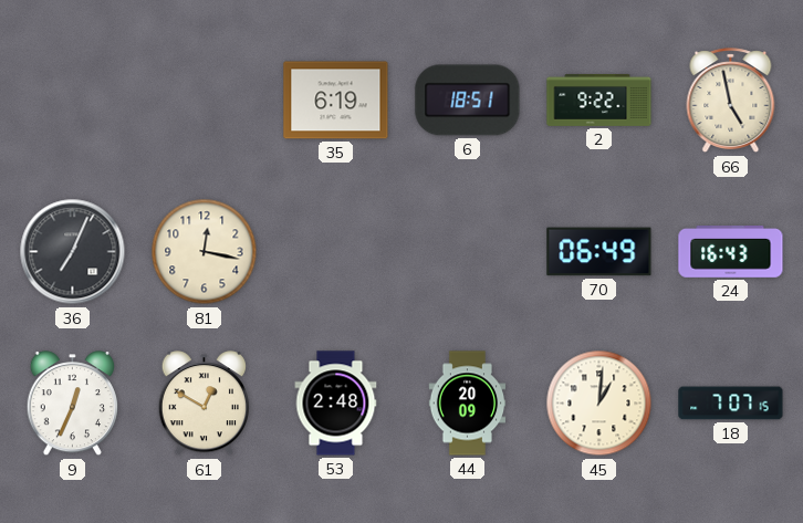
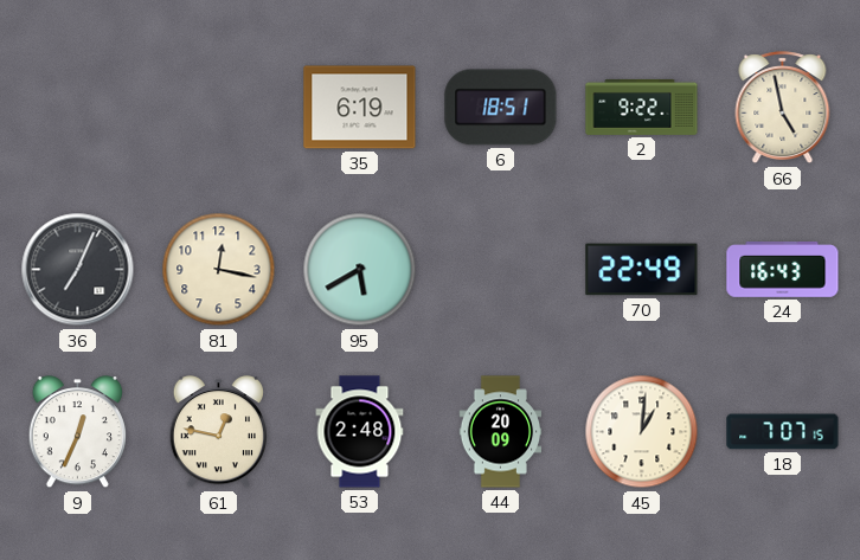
95: none -> 5:40 (360, 270)
70: 06:49 -> 22:49 (642, 270)
61: 12:50 -> 12:47 (218, 432)
